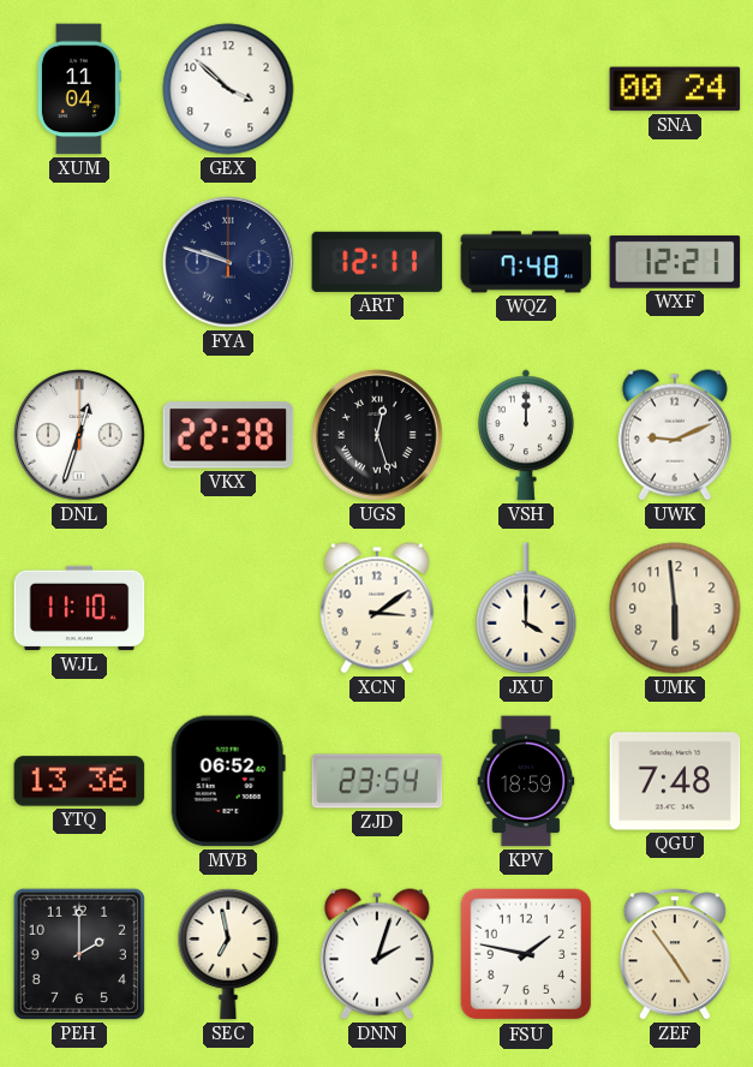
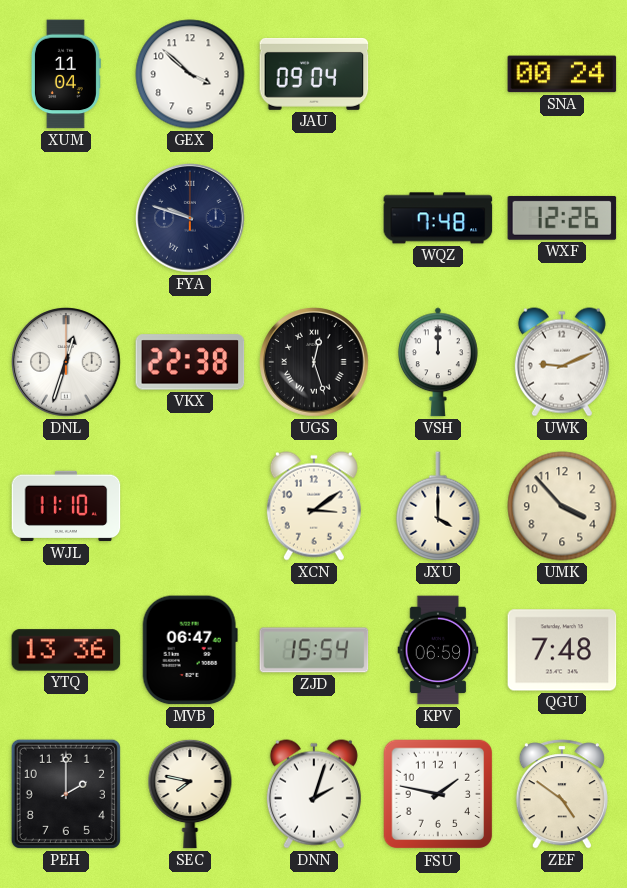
JAU: none -> 09:04 (314, 74)
ART: 12:11 -> none (377, 262)
WXF: 12:21 -> 12:26 (562, 218)
UMK: 5:59 -> 3:53 (562, 506)
MVB: 06:52 -> 06:47 (190, 650)
ZJD: 23:54 -> 15:54 (314, 650)
KPV: 18:59 -> 06:59 (438, 650)
SEC: 6:58 -> 7:47 (190, 794)
ZEF: 4:54 -> 4:51 (562, 794)
